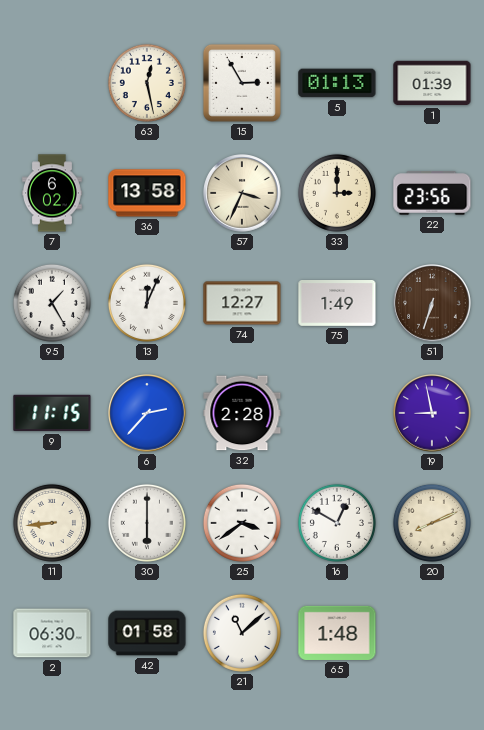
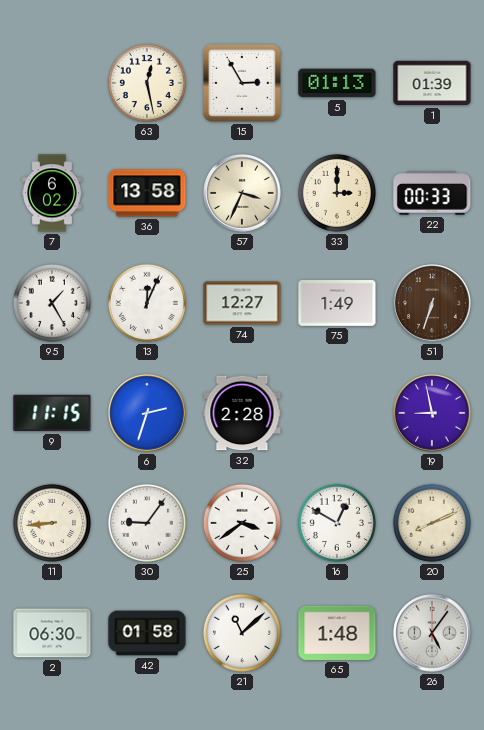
22: 23:56 -> 00:33 (432, 193)
6: 2:37 -> 2:33 (147, 413)
30: 6:00 -> 9:06 (147, 523)
26: none -> 5:06 (432, 633)
